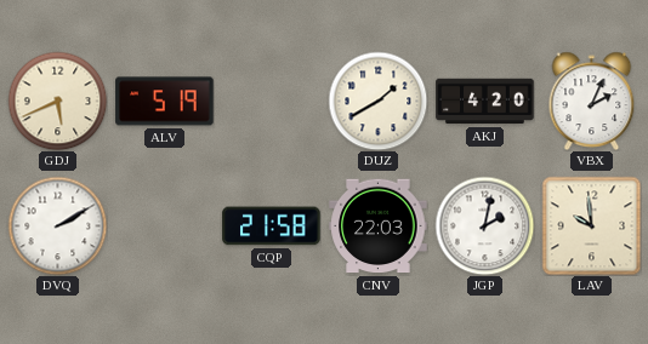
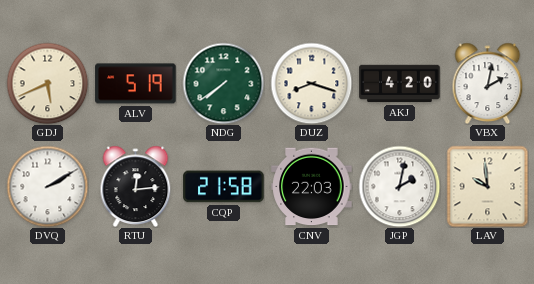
NDG: none -> 7:39 (223, 83)
DUZ: 1:40 -> 8:18 (311, 83)
VBX: 2:04 -> 2:02 (488, 83)
RTU: none -> 12:14 (136, 186)
